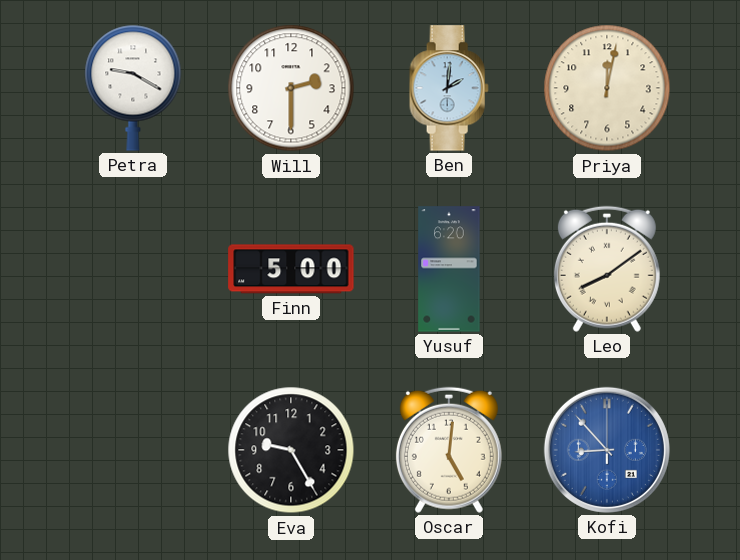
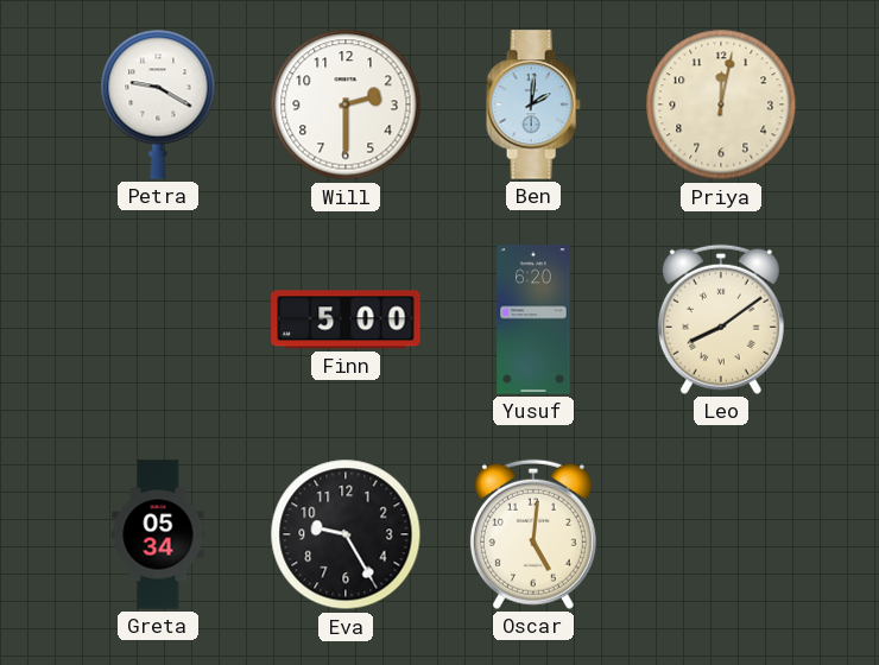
Greta: none -> 05:34 (158, 534)
Kofi: 8:53 -> none (607, 450)
